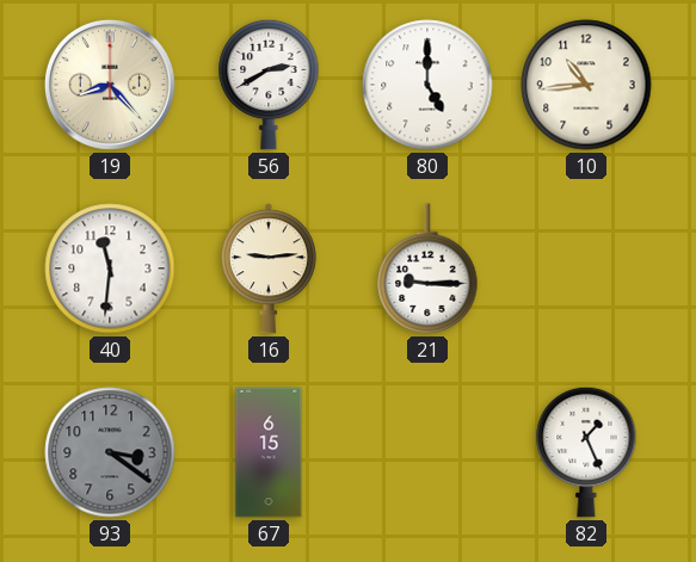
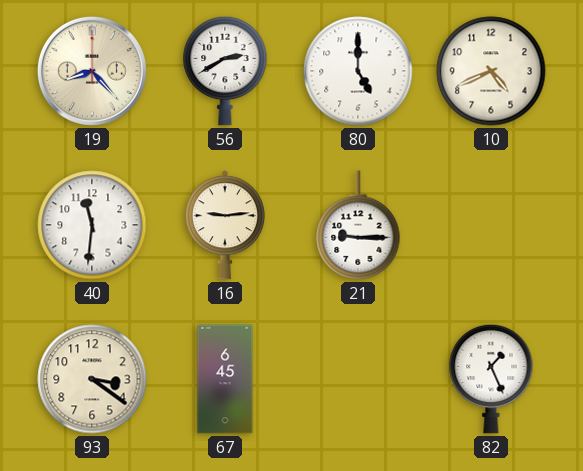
10: 10:44 -> 4:41 (491, 71)
93 dial: grey -> cream (92, 379)
67: 6:15 -> 6:45 (225, 379)
